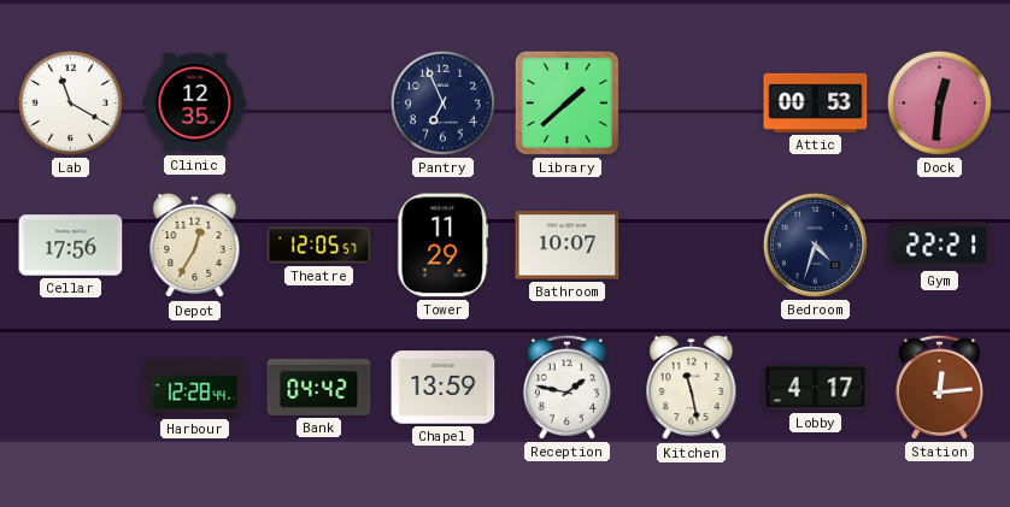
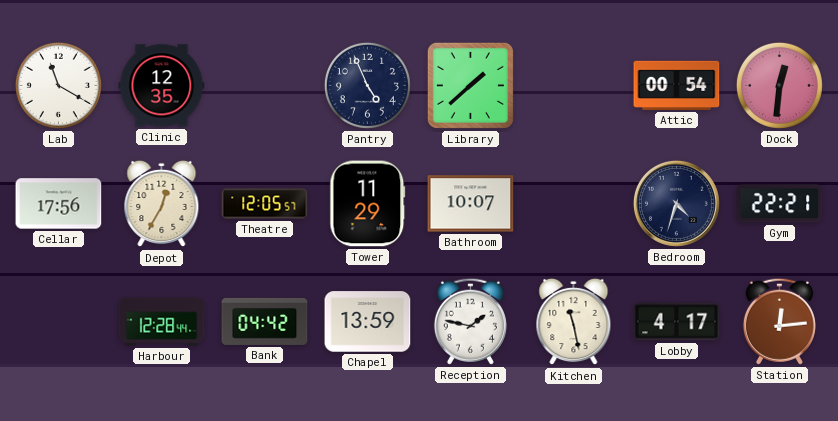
Pantry: 6:56 -> 4:56 (367, 85)
Attic: 00:53 -> 00:54 (677, 85)
